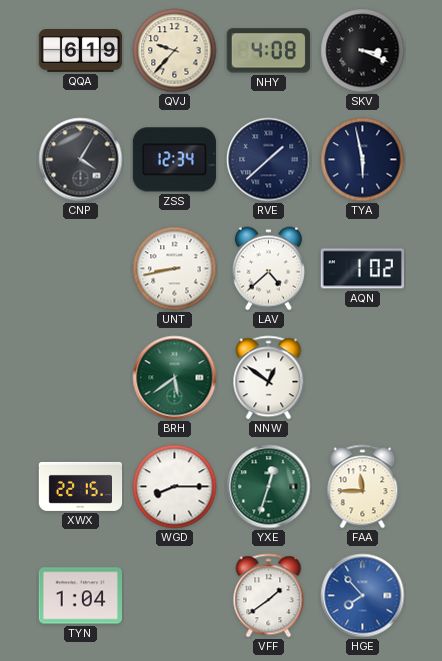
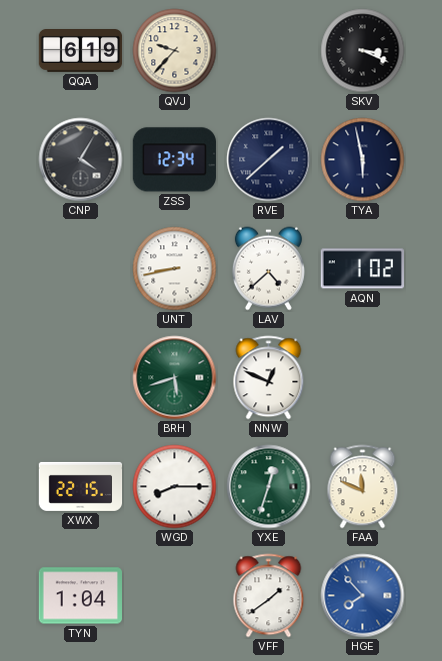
NHY: 4:08 -> none (268, 51)
BRH: 5:39 -> 5:42 (175, 378)
NNW: 12:51 -> 12:49 (269, 378)
FAA: 11:45 -> 11:49 (363, 487)
